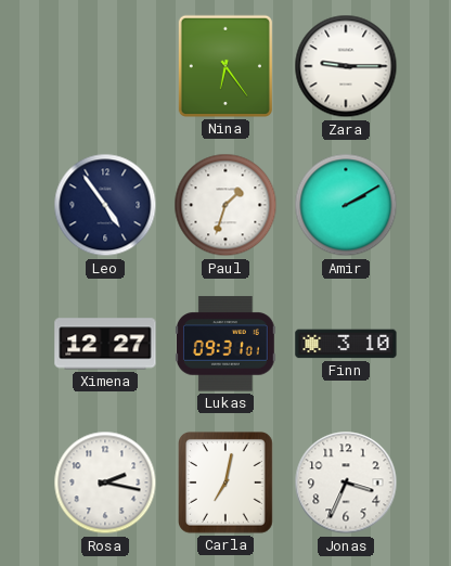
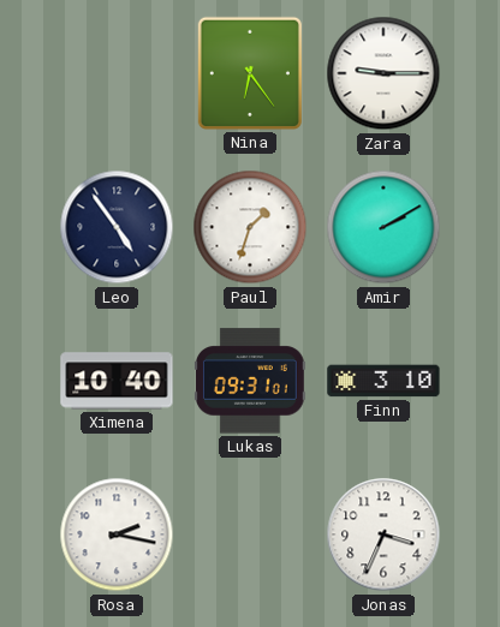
Ximena: 12:27 -> 10:40 (117, 381)
Carla: 7:02 -> none (227, 484)
